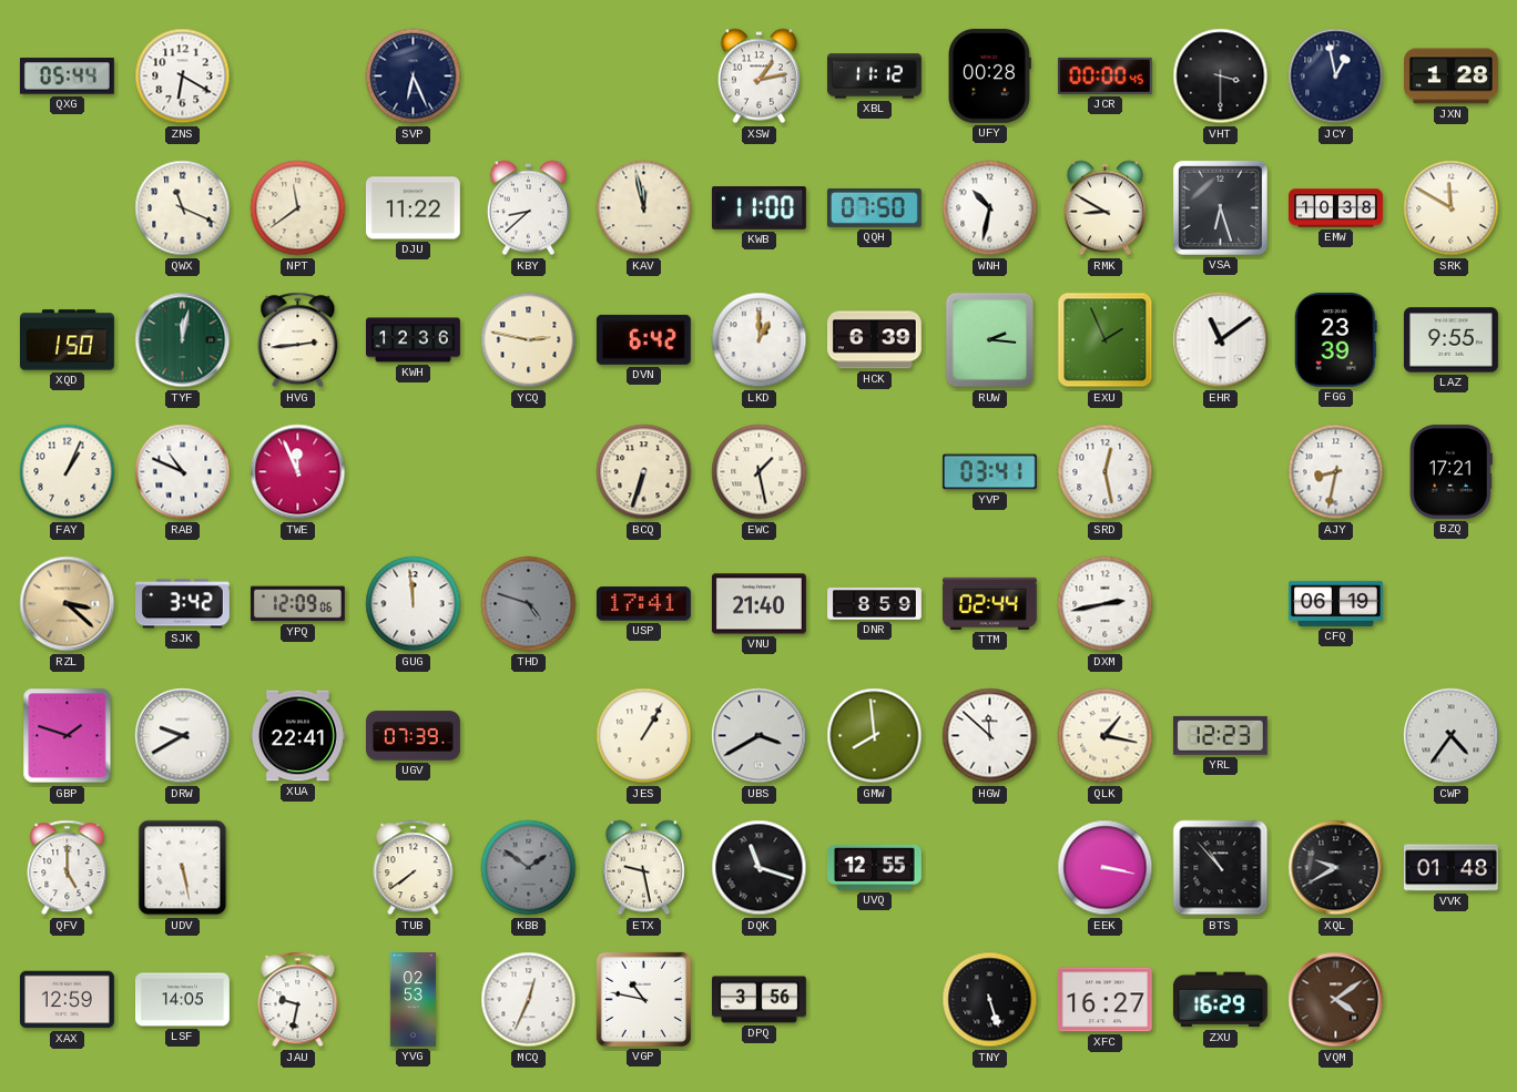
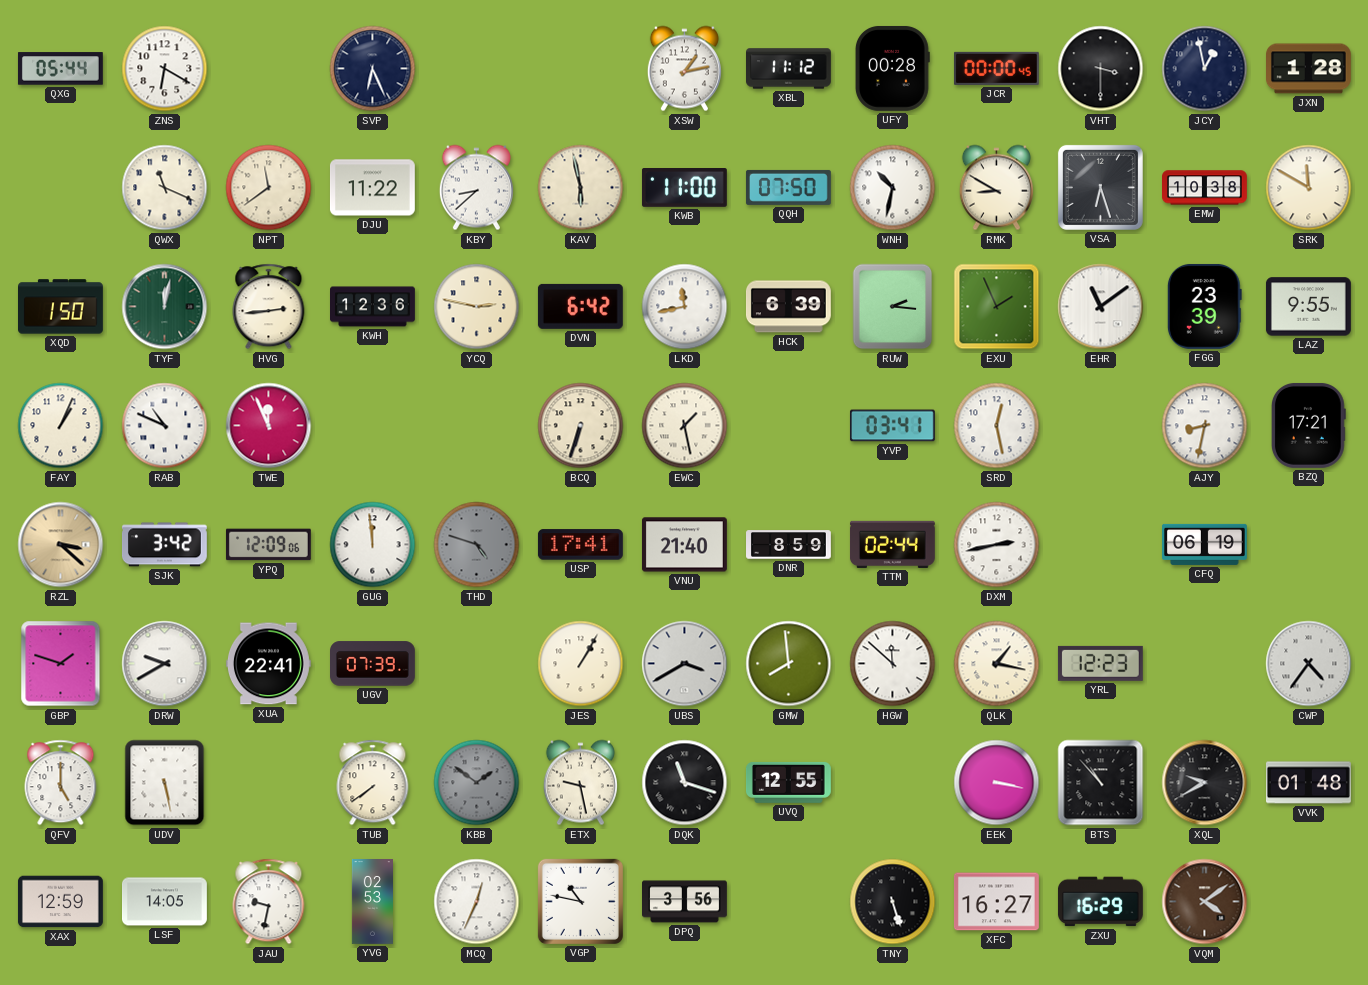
KAV: 11:58 -> 5:58 (581, 188)
LKD: 1:00 -> 11:43 (685, 307)
